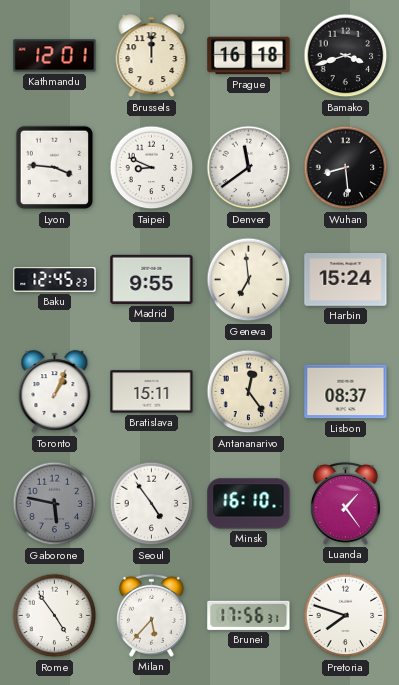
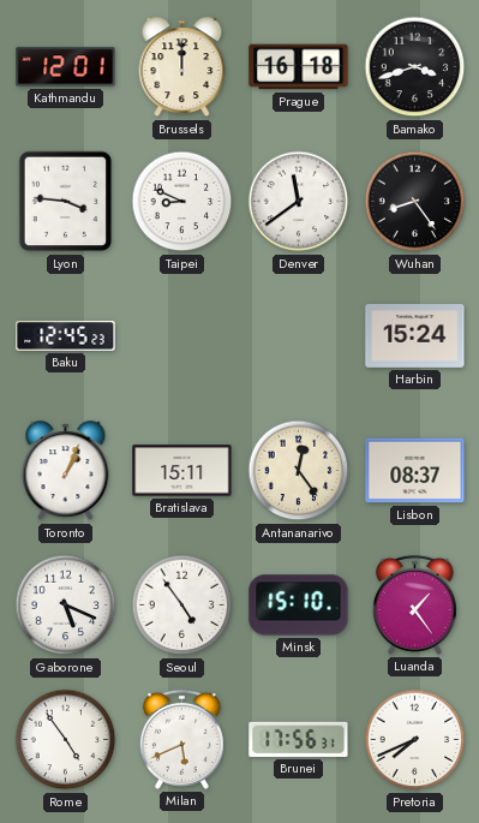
Wuhan: 8:29 -> 8:24 (415, 202)
Madrid: 9:55 -> none (152, 279)
Geneva: 6:59 -> none (249, 280)
Gaborone: 5:47 -> 5:19 (66, 606)
Gaborone dial: grey -> white (66, 606)
Minsk: 16:10 -> 15:10 (299, 606)
Milan: 5:37 -> 5:41 (181, 739)
Pretoria: 7:48 -> 7:41 (415, 740)
